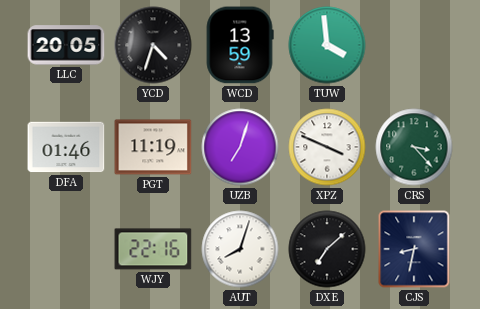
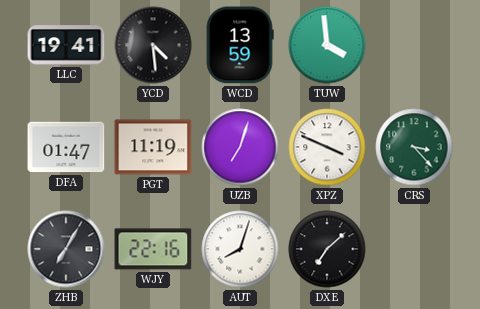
LLC: 20:05 -> 19:41 (66, 45)
YCD: 4:33 -> 4:29 (153, 45)
DFA: 01:46 -> 01:47 (66, 147)
ZHB: none -> 7:05 (66, 249)
CJS: 8:32 -> none (414, 249)
